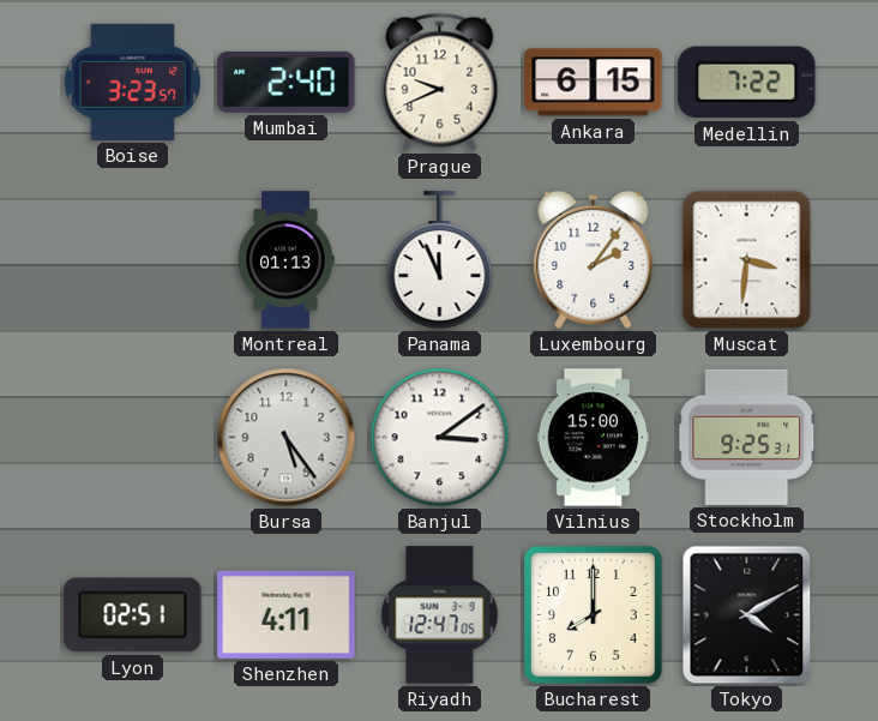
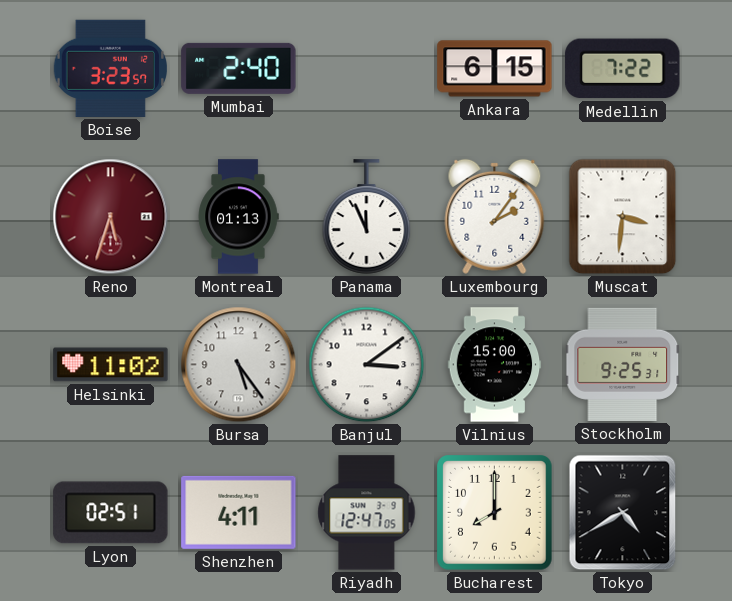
Prague: 9:41 -> none (440, 83)
Reno: none -> 5:33 (111, 217)
Helsinki: none -> 11:02 (111, 365)
Tokyo: 4:10 -> 4:40 (623, 513)
